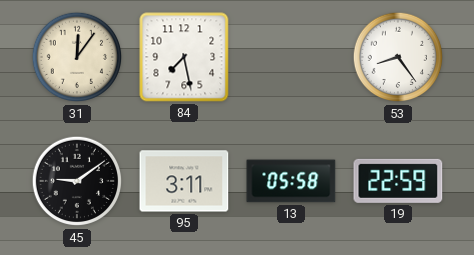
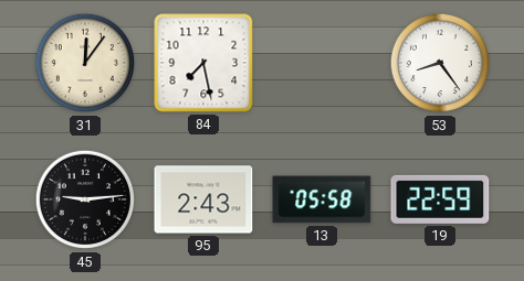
45: 9:09 -> 9:14 (85, 199)
95: 3:11 -> 2:43 (203, 199)
